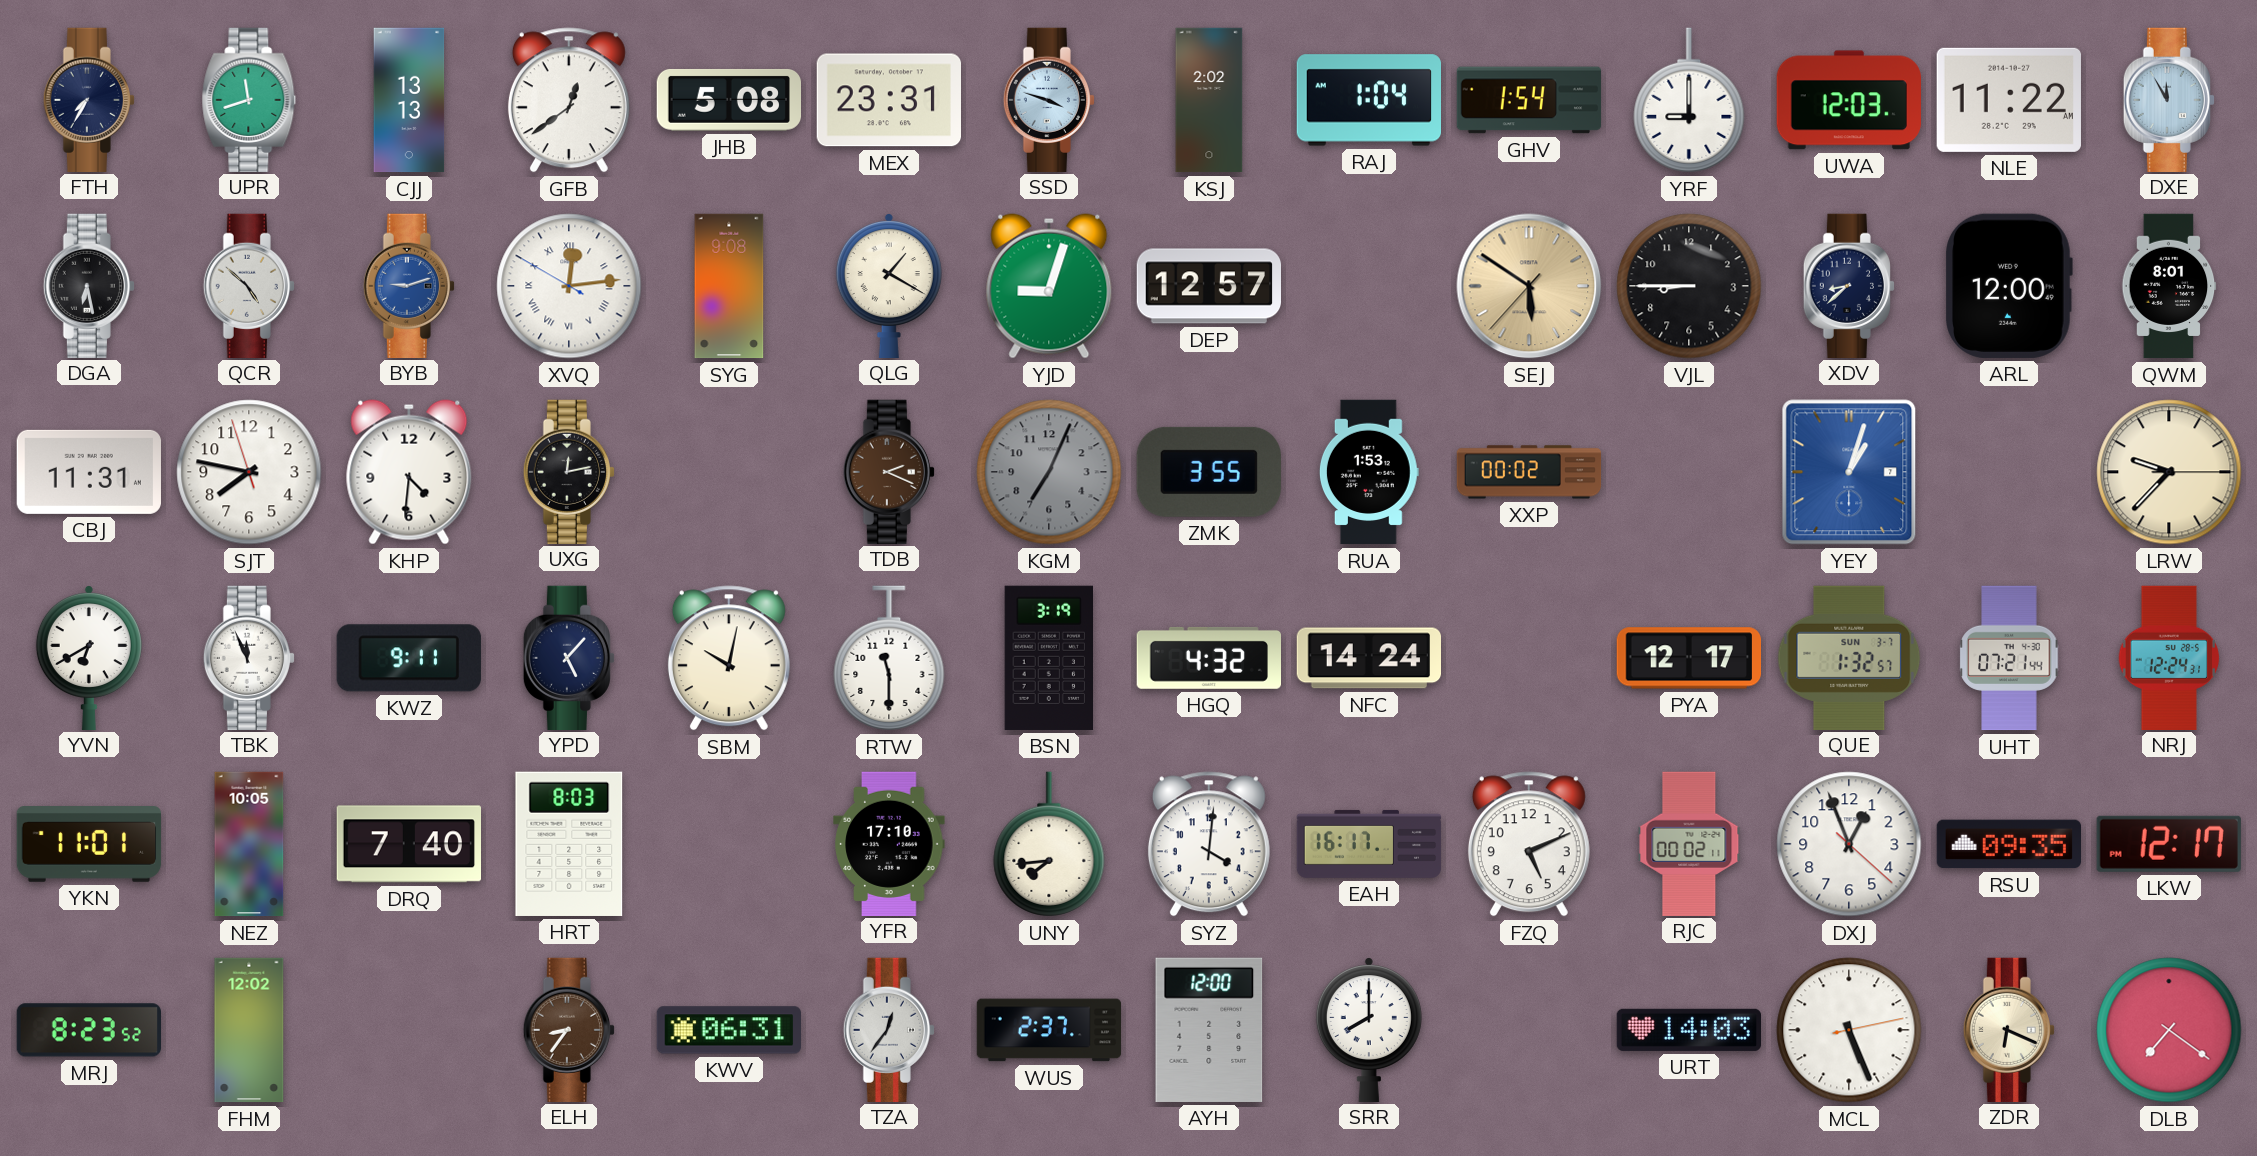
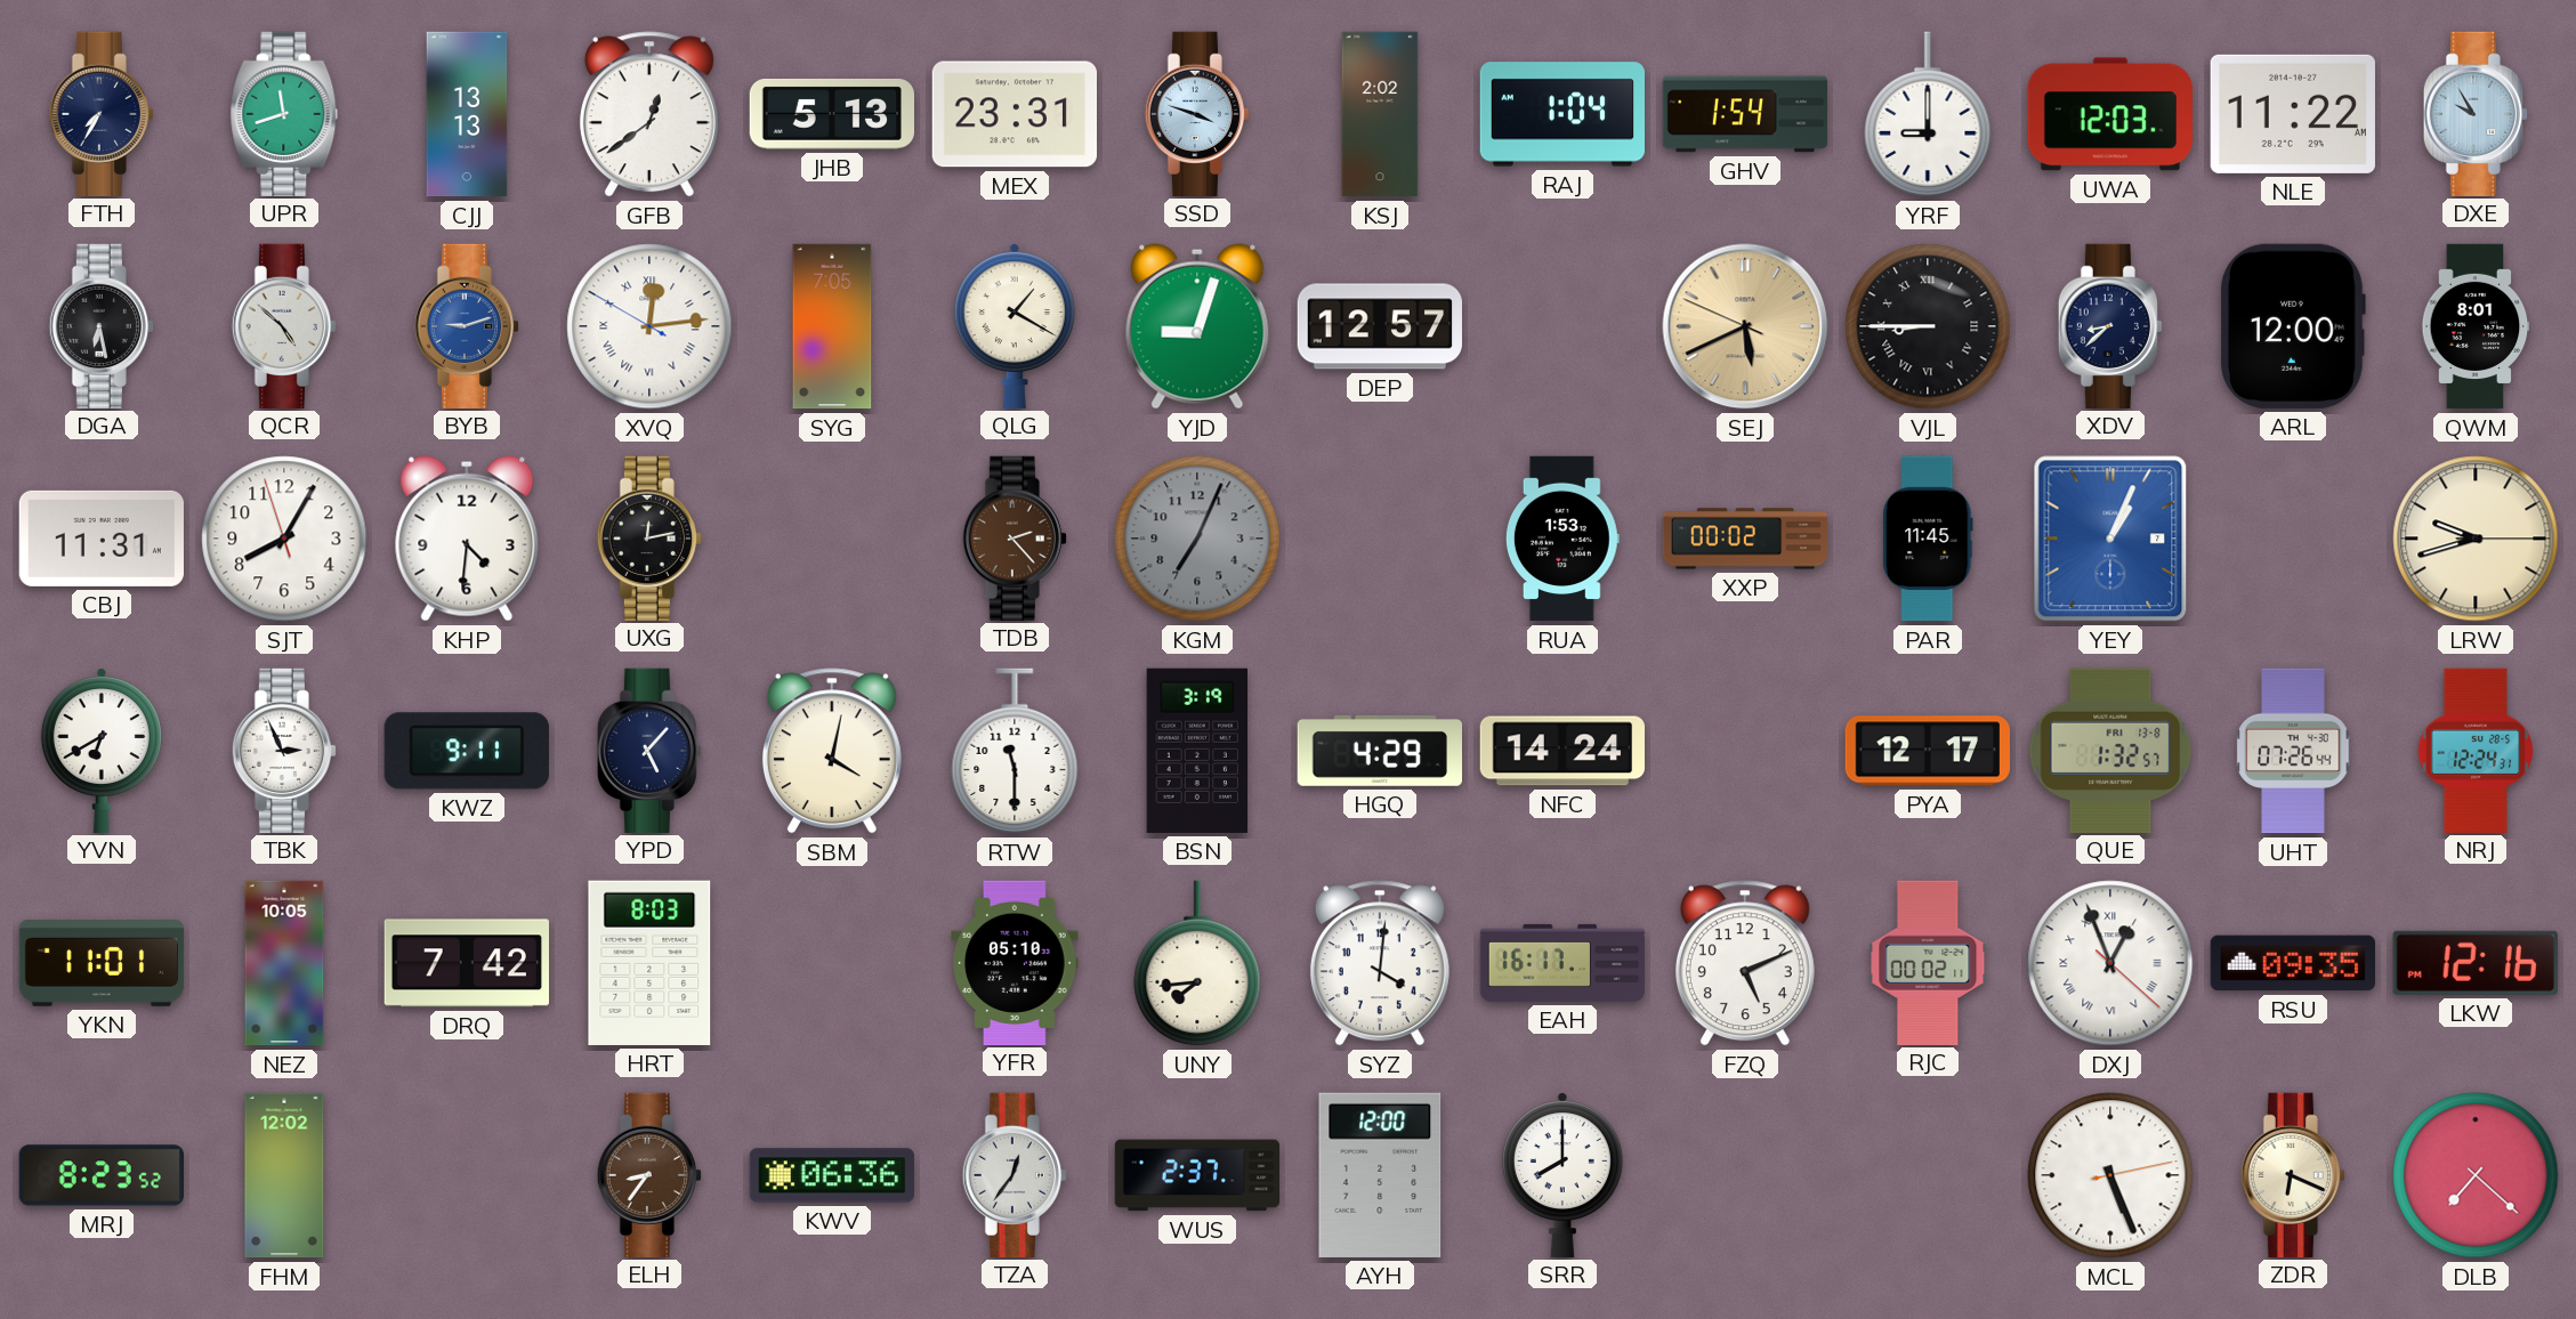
JHB: 5:08 -> 5:13 (831, 114)
DXE: 11:55 -> 9:55 (2476, 113)
SYG: 9:08 -> 7:05 (832, 326)
SEJ: 5:50 -> 5:40 (1745, 326)
VJL numerals: Arabic -> Roman (1928, 326)
SJT: 7:46 -> 8:04 (284, 539)
TDB: 2:19 -> 2:23 (1015, 537)
ZMK: 3:55 -> none (1209, 472)
PAR: none -> 11:45 (1928, 539)
YEY: 1:03 -> 1:04 (2110, 539)
LRW: 9:37 -> 9:42 (2476, 539)
TBK: 11:56 -> 2:56 (284, 750)
SBM: 10:02 -> 4:02 (832, 751)
HGQ: 4:32 -> 4:29 (1379, 751)
QUE date: SUN 3-7 -> FRI 13-8 (2110, 750)
UHT: 07:21 -> 07:26 (2293, 751)
DRQ: 7:40 -> 7:42 (466, 963)
YFR: 17:10 -> 05:10 (1015, 962)
DXJ numerals: Arabic -> Roman (2110, 963)
LKW: 12:17 -> 12:16 (2476, 963)
KWV: 06:31 -> 06:36 (831, 1175)
URT: 14:03 -> none (1688, 1030)
DLB: 7:21 -> 7:22 (2476, 1175)
